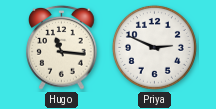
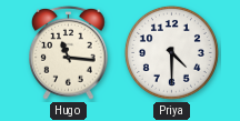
Priya: 2:49 -> 4:30 (171, 52)
